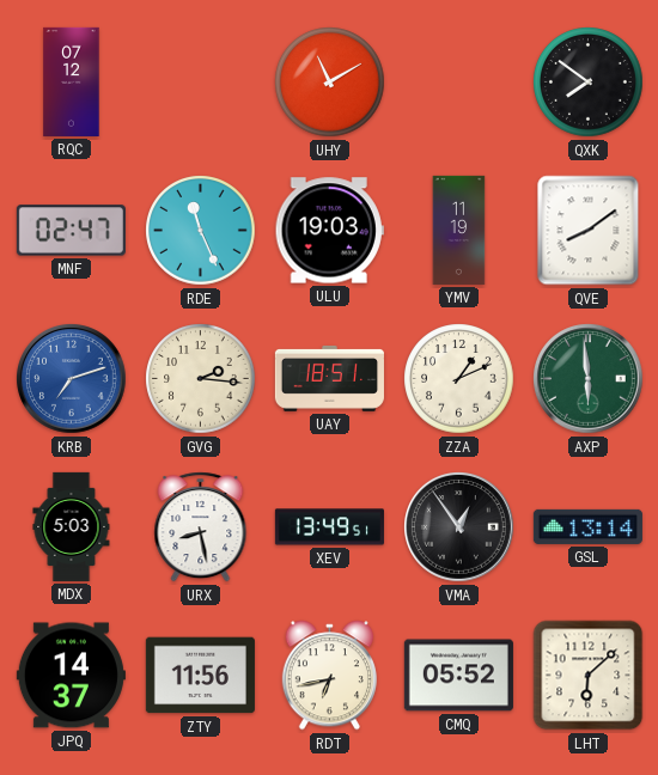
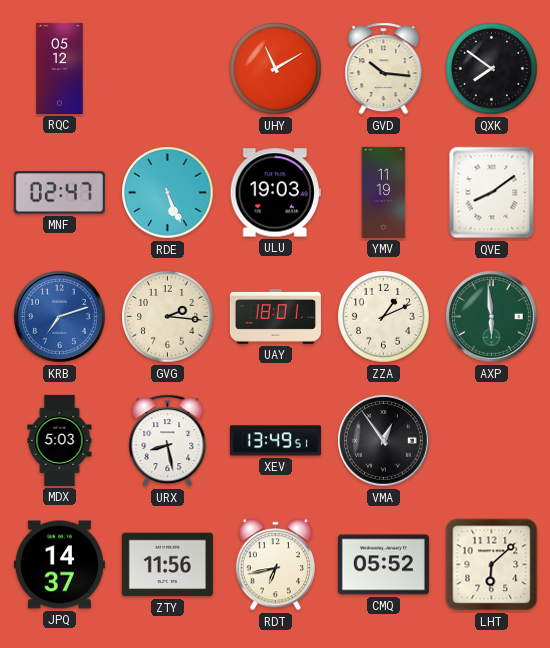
RQC: 07:12 -> 05:12 (60, 68)
GVD: none -> 10:16 (384, 69)
RDE: 11:26 -> 5:26 (168, 193)
UAY: 18:51 -> 18:01 (275, 316)
GSL: 13:14 -> none (587, 526)
